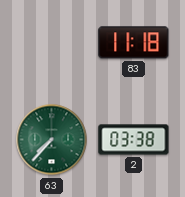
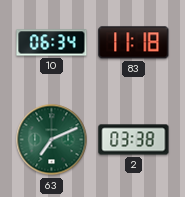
10: none -> 06:34 (52, 43)
63: 7:37 -> 7:11 (52, 140)
